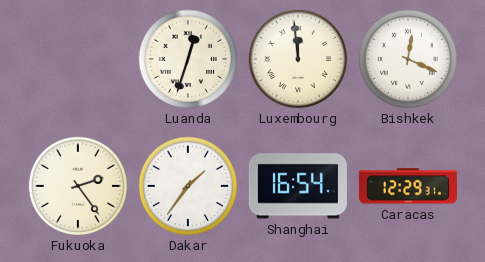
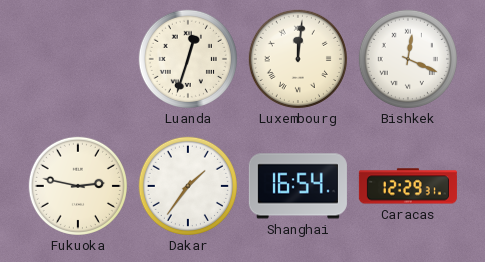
Luxembourg: 11:59 -> 12:01 (298, 59)
Fukuoka: 2:24 -> 2:47 (78, 186)
